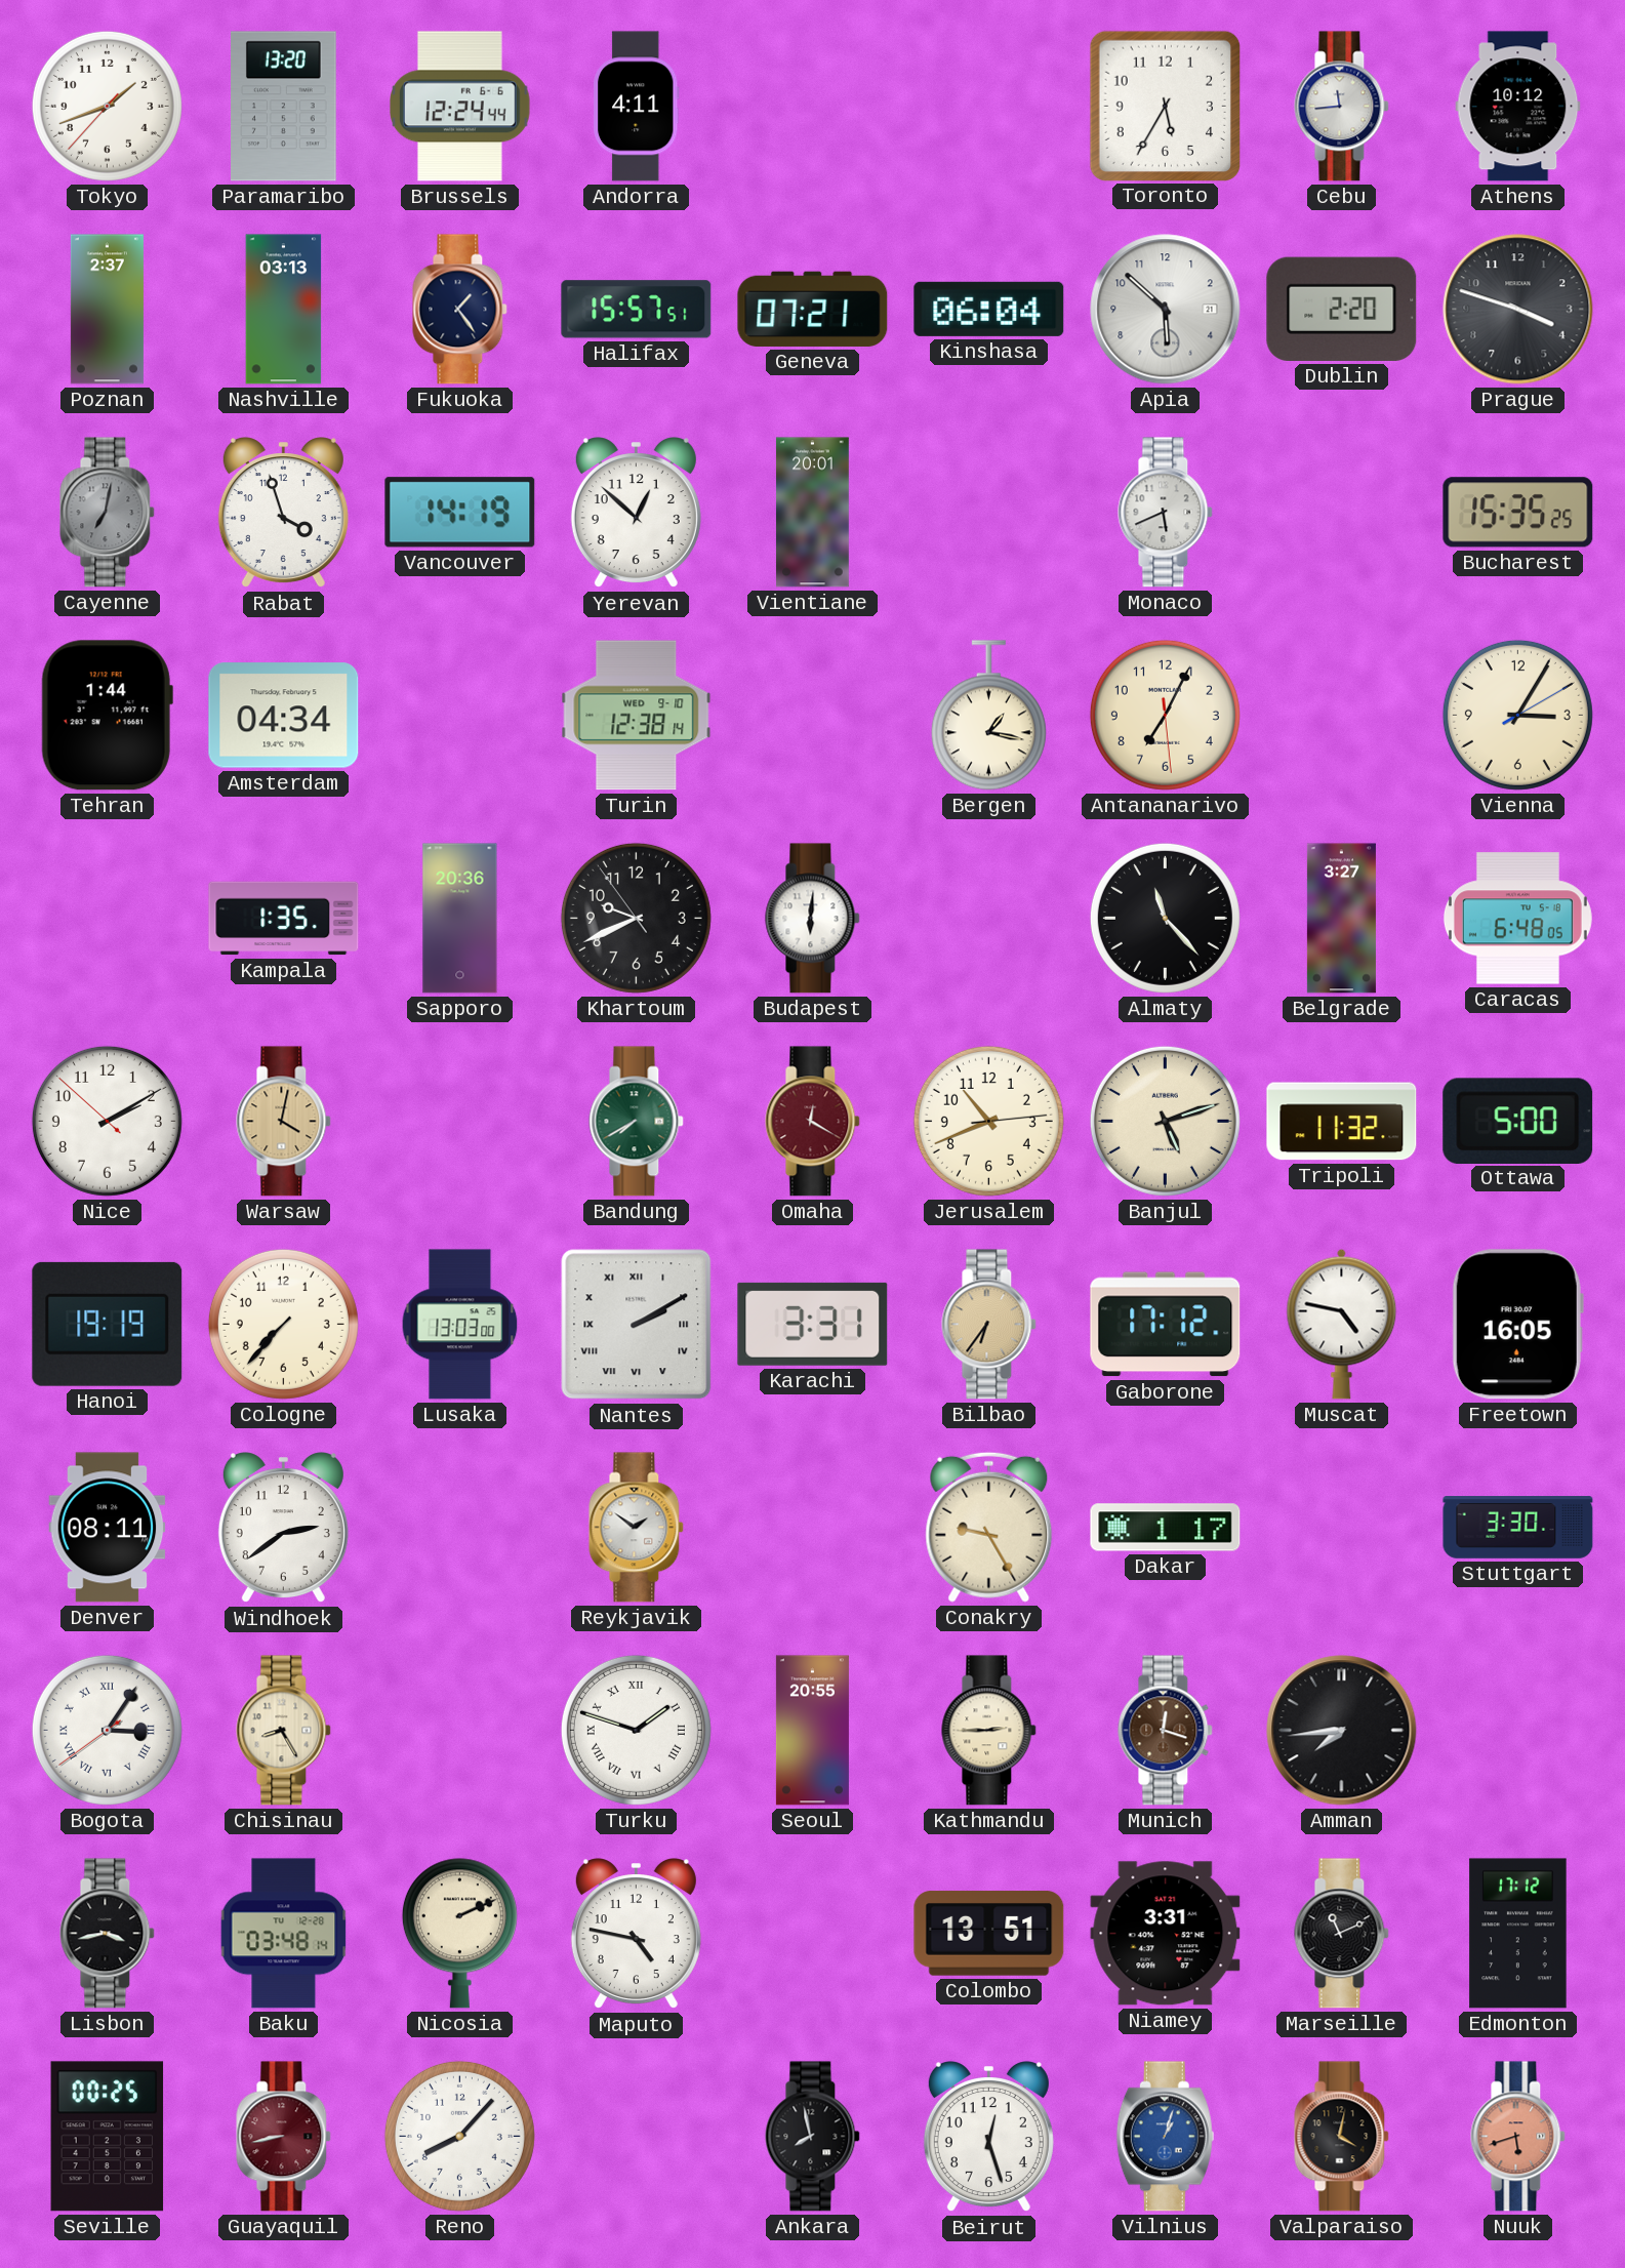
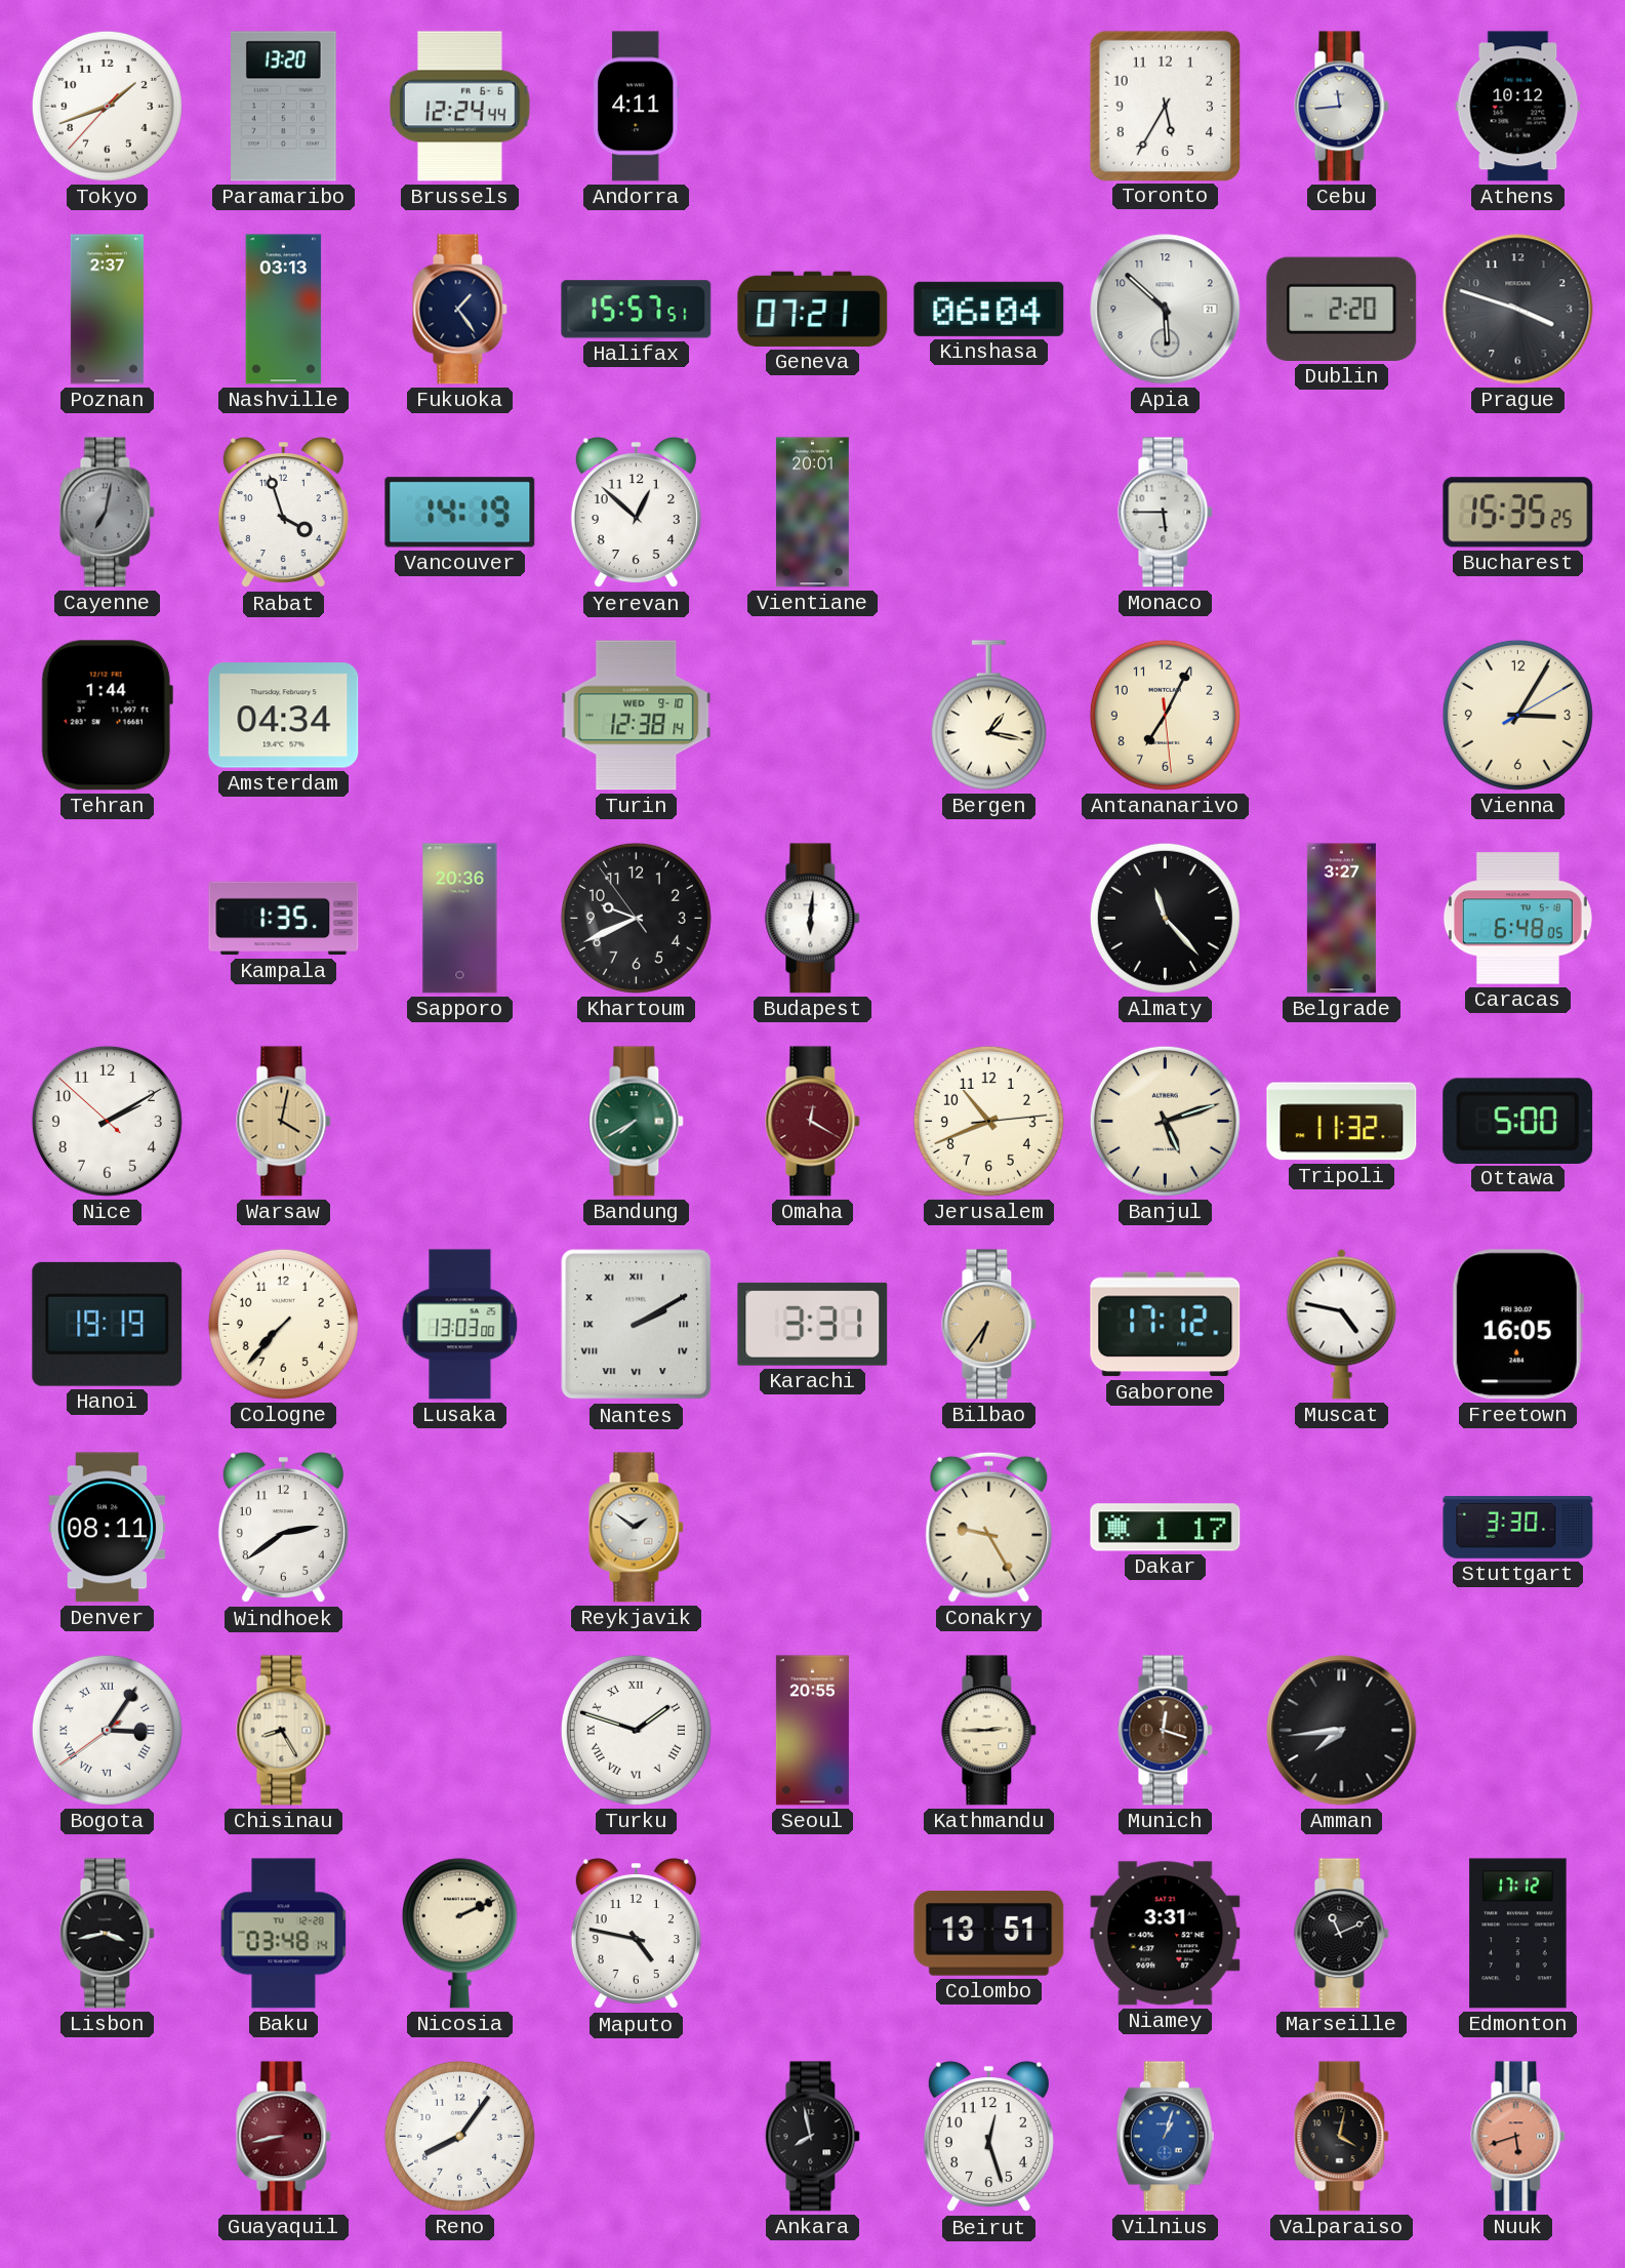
Monaco: 5:41 -> 5:45 (1166, 513)
Seville: 00:25 -> none (108, 2137)
Reno: 8:07 -> 8:06 (459, 2136)
